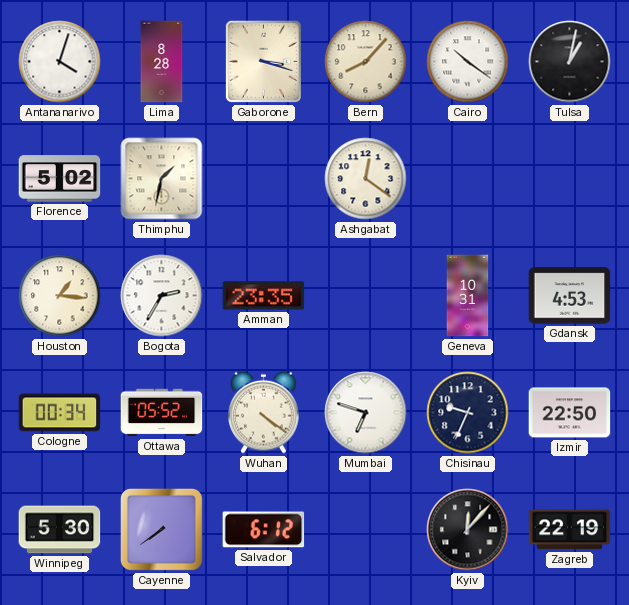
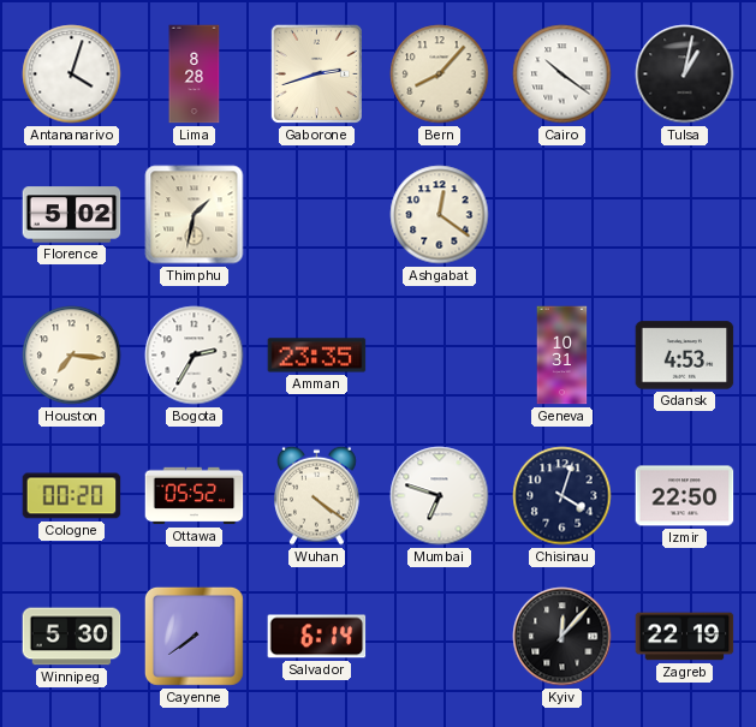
Gaborone: 3:18 -> 2:42 (316, 73)
Houston: 1:16 -> 7:16 (72, 356)
Cologne: 00:34 -> 00:20 (72, 496)
Chisinau: 9:34 -> 4:03 (562, 496)
Salvador: 6:12 -> 6:14 (317, 637)
